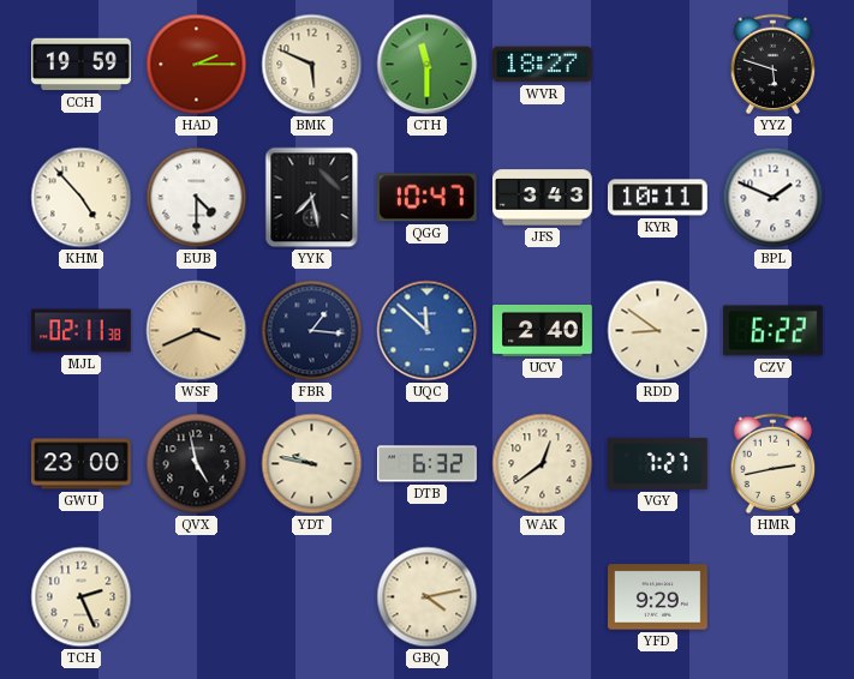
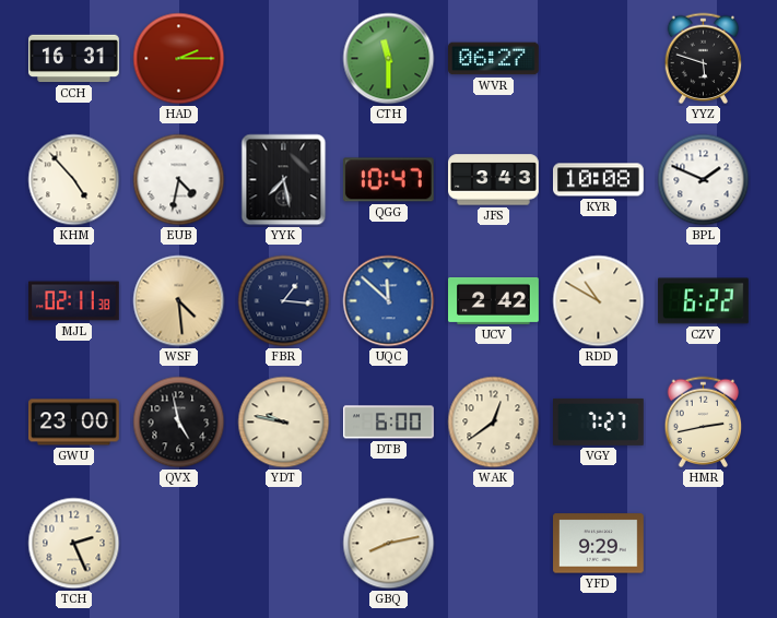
CCH: 19:59 -> 16:31 (74, 59)
BMK: 5:49 -> none (312, 65)
WVR: 18:27 -> 06:27 (494, 59)
EUB: 4:30 -> 4:32 (179, 180)
KYR: 10:11 -> 10:08 (599, 180)
WSF: 3:41 -> 4:29 (179, 301)
UCV: 2:40 -> 2:42 (494, 301)
RDD: 8:51 -> 10:50 (599, 301)
DTB: 6:32 -> 6:00 (389, 423)
GBQ: 4:13 -> 8:13 (389, 544)
